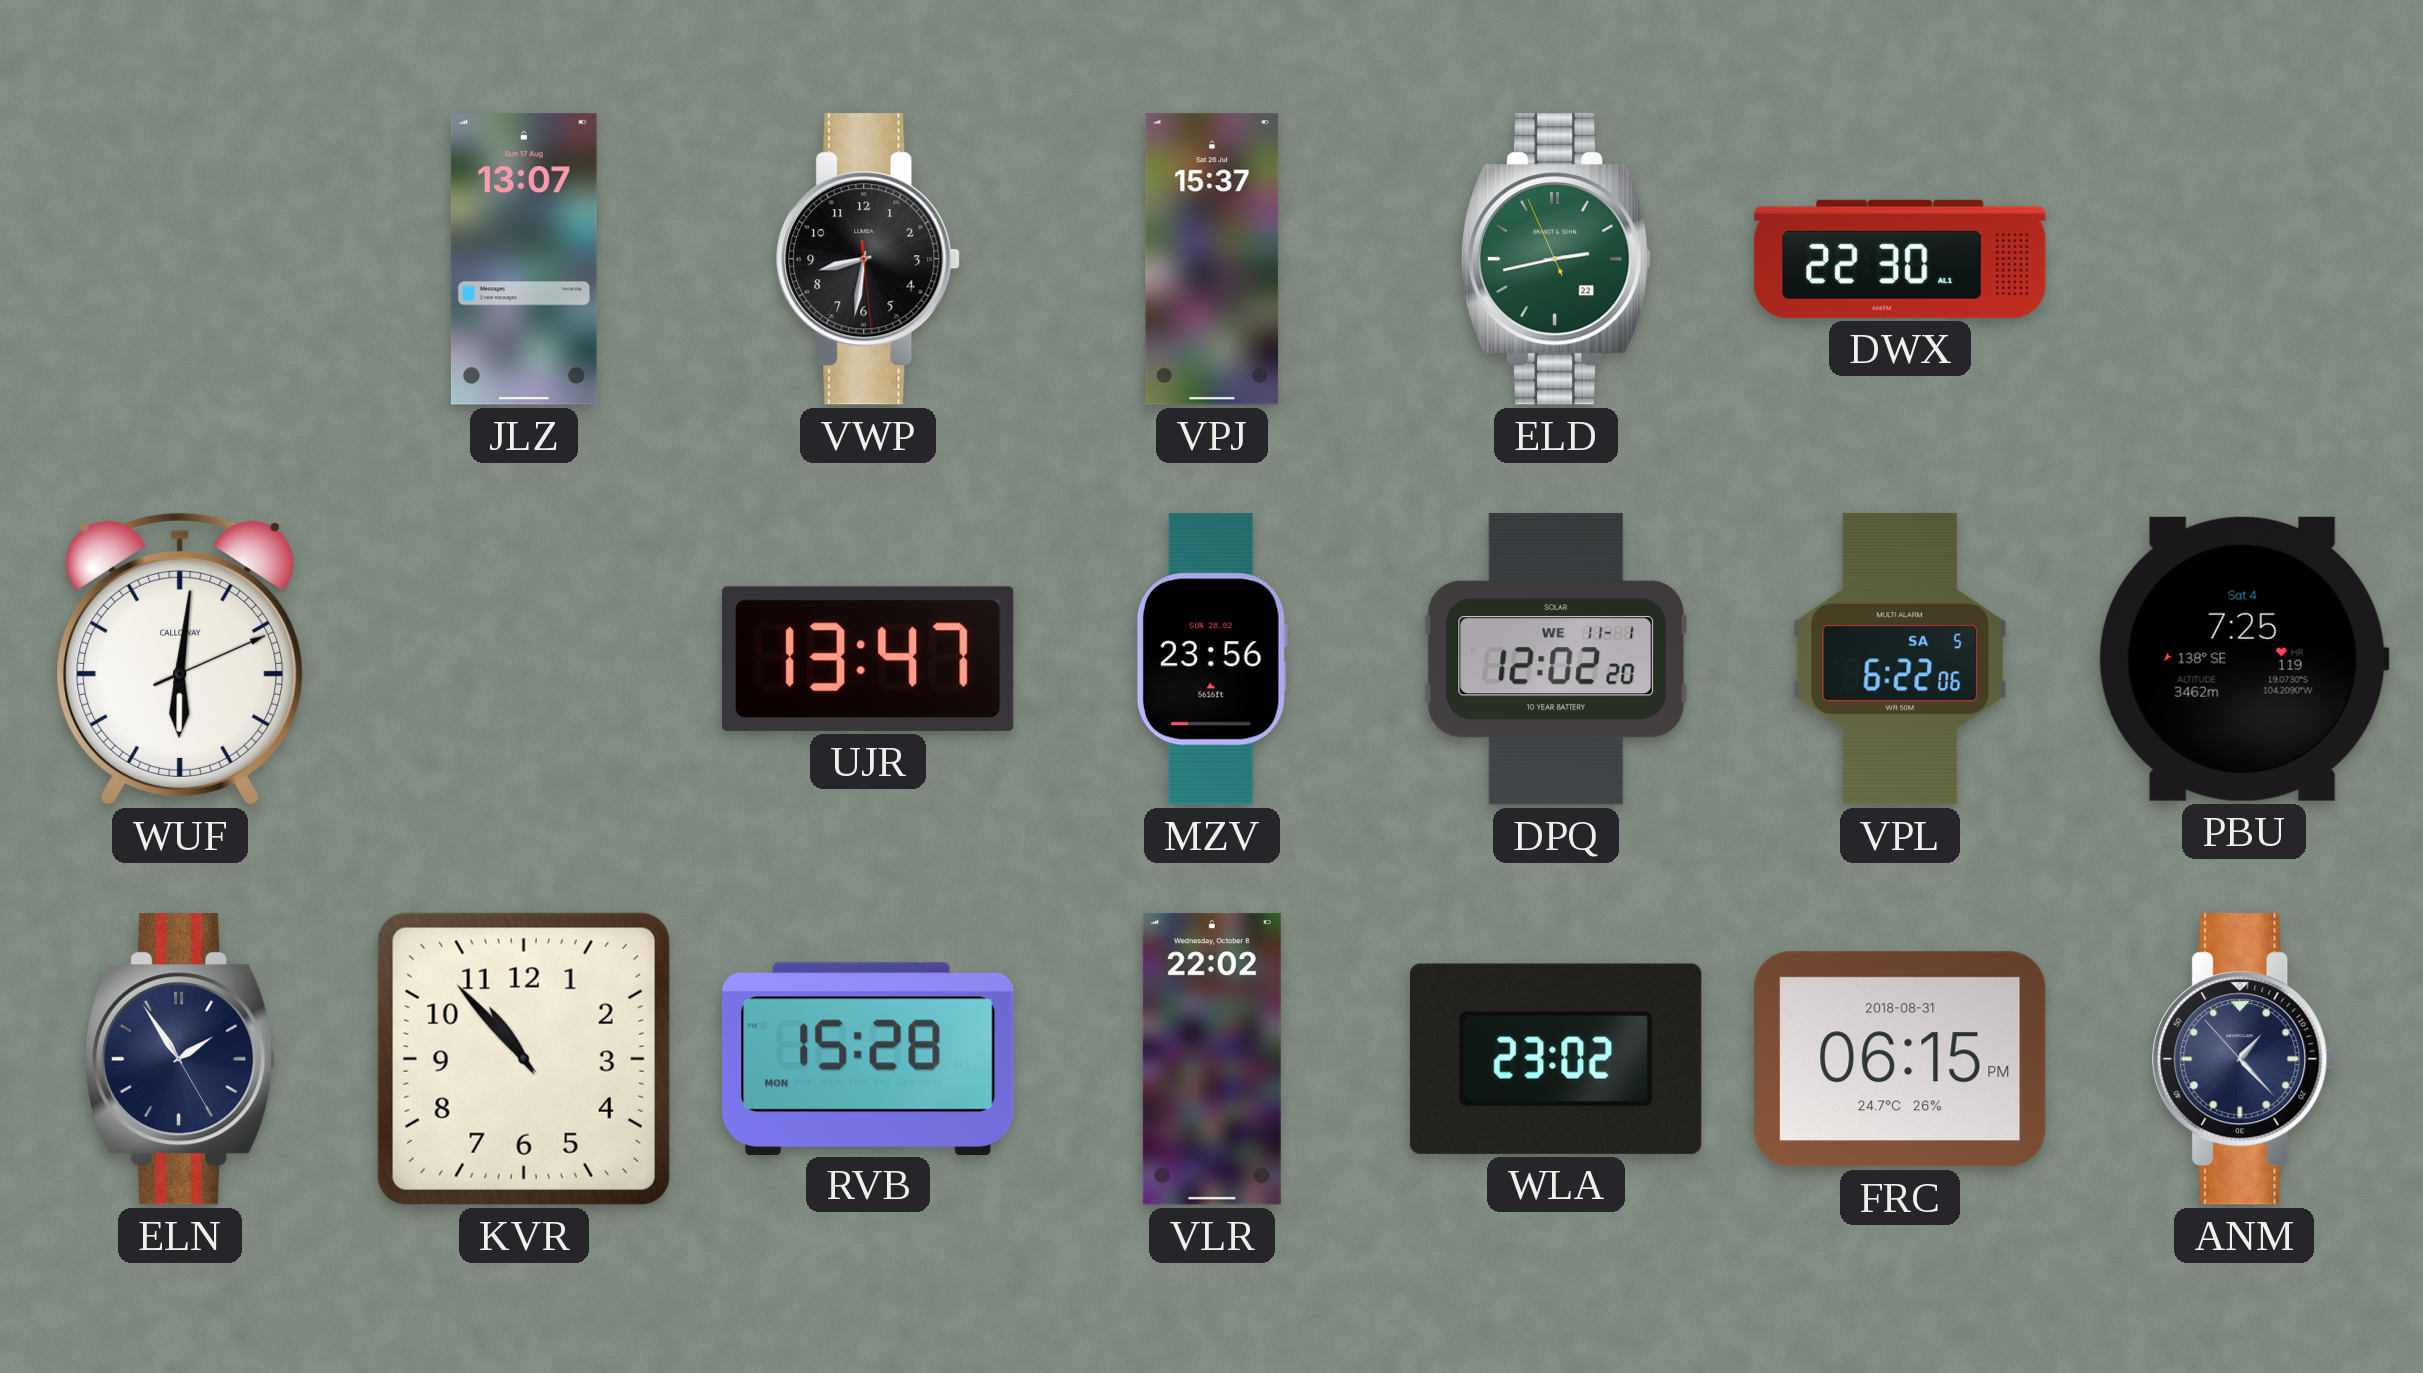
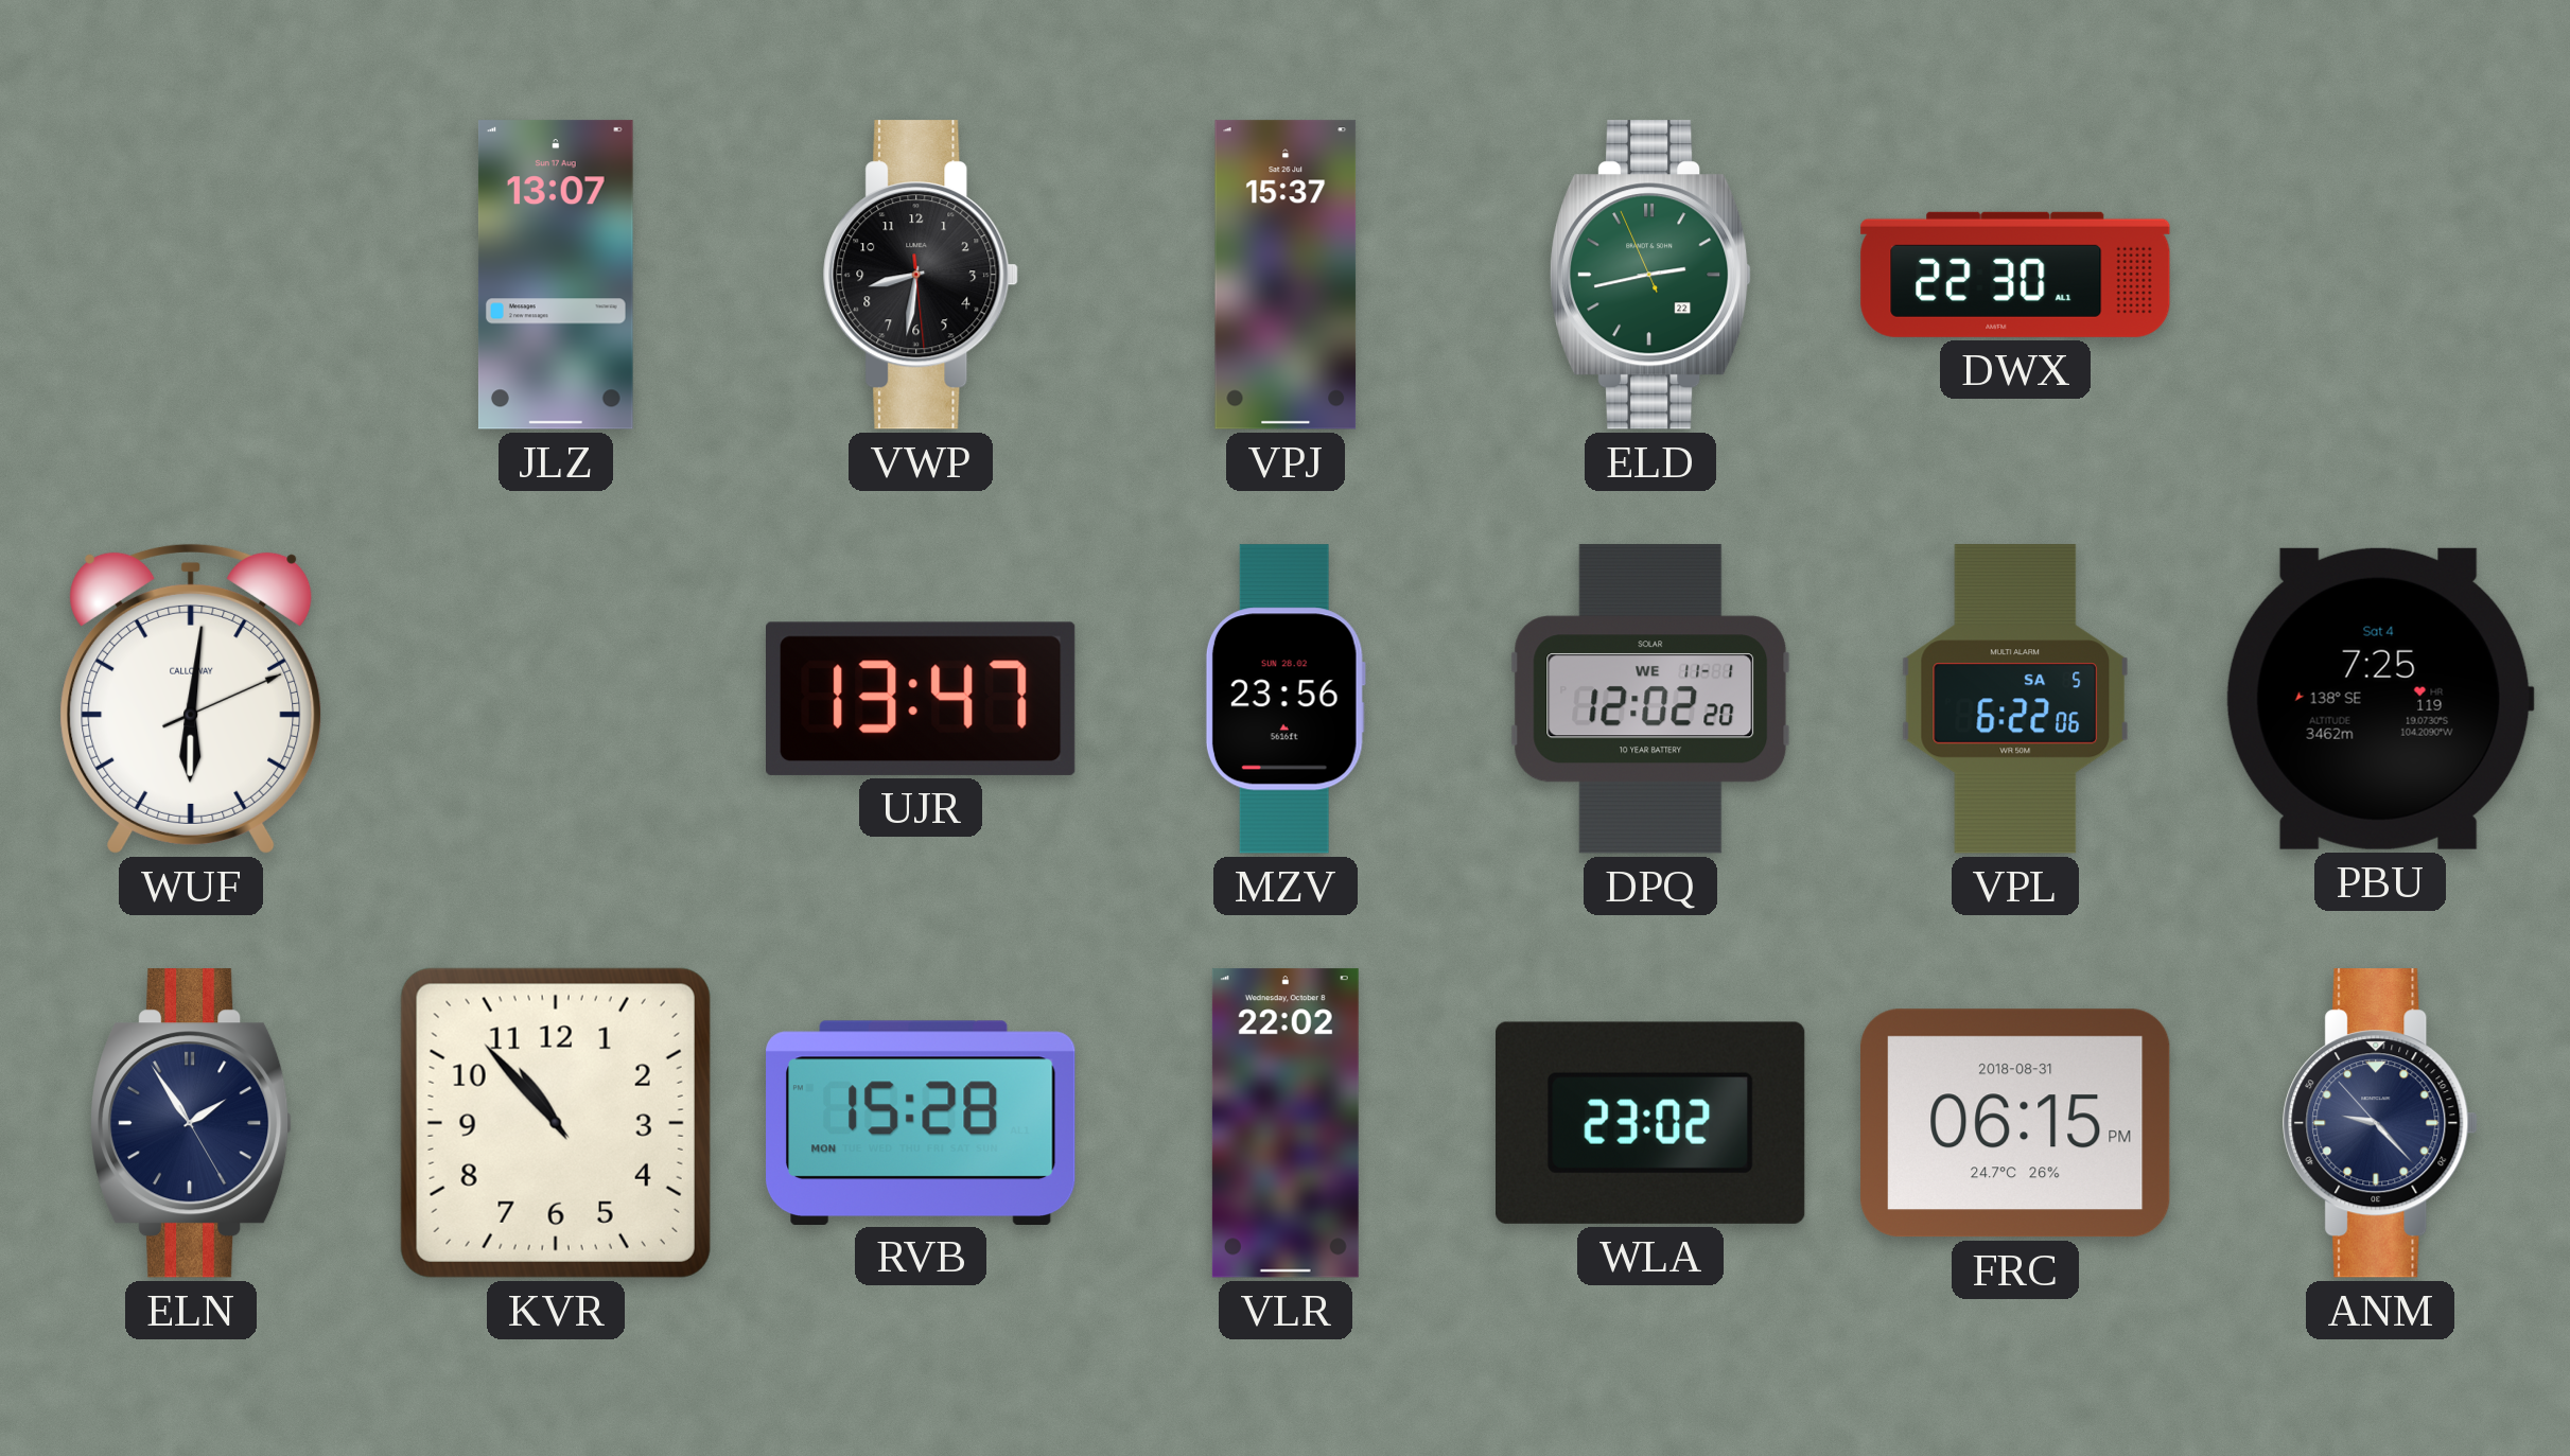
ANM: 1:22 -> 9:22 (2380, 1123)
